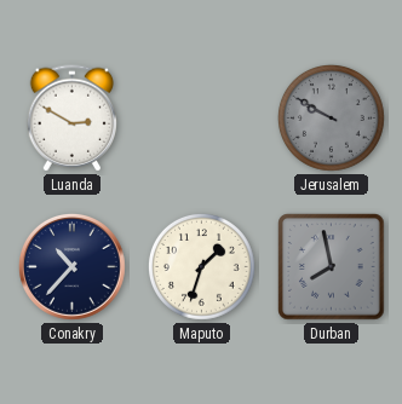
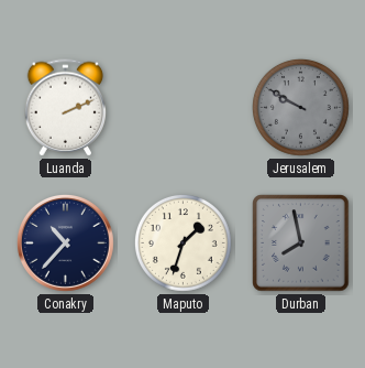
Luanda: 2:50 -> 2:11 (65, 108)
